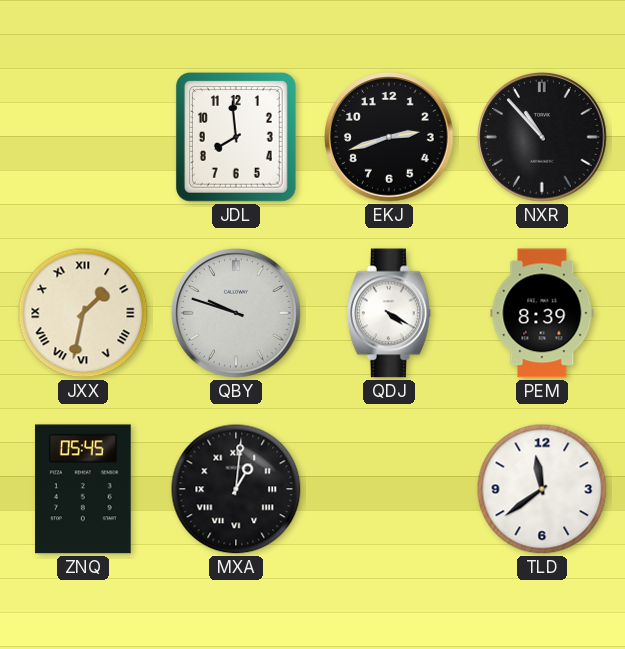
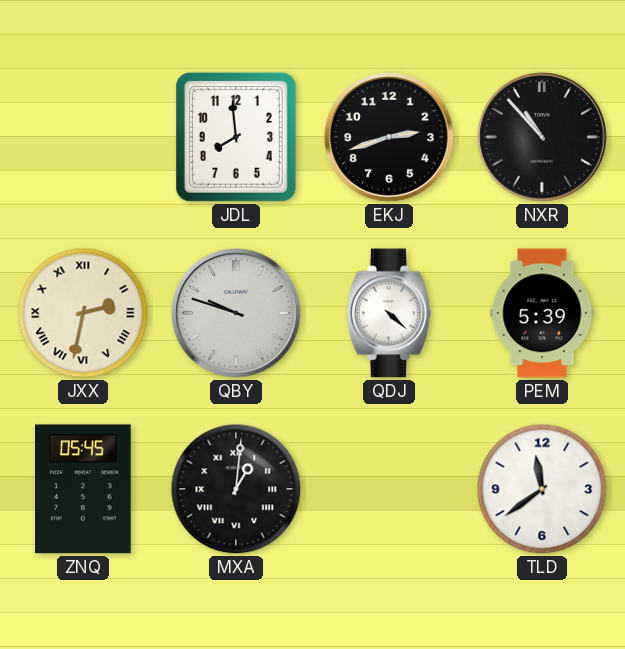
JXX: 1:32 -> 2:32 (83, 313)
QDJ: 4:20 -> 4:22 (389, 313)
PEM: 8:39 -> 5:39 (542, 313)
